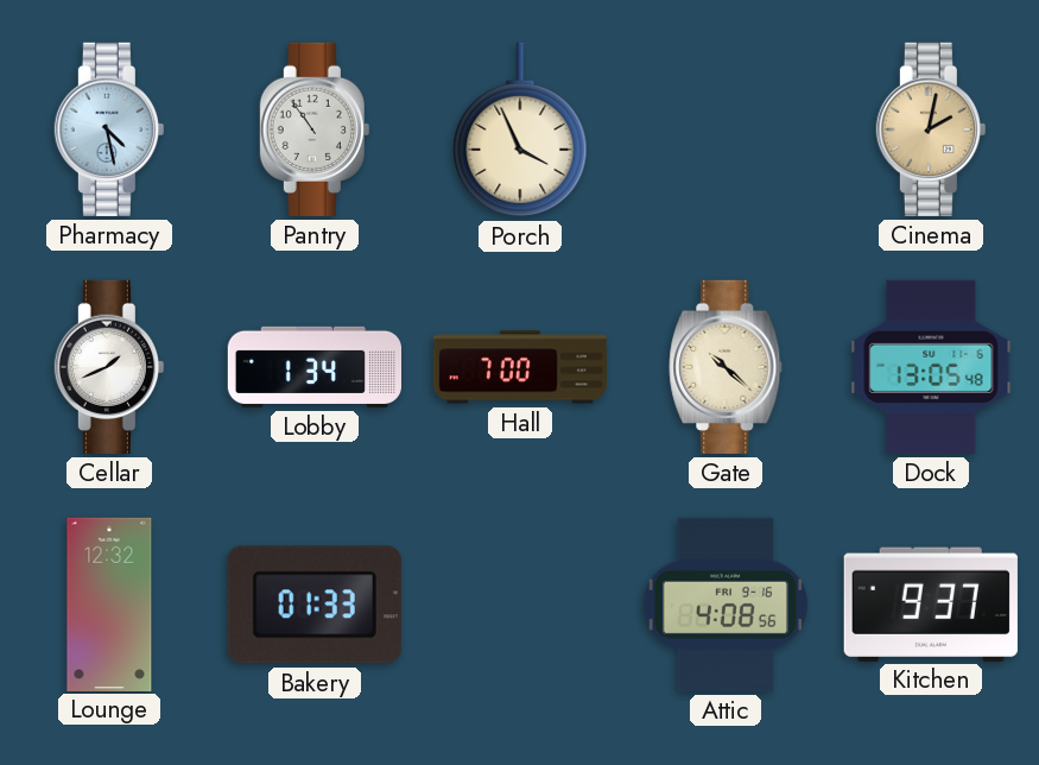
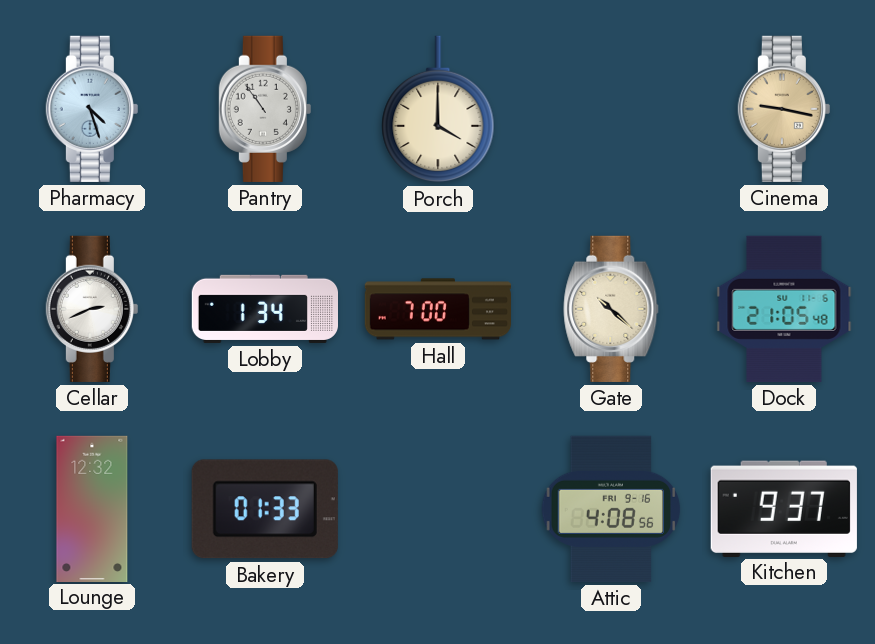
Pharmacy: 4:28 -> 4:27 (92, 109)
Porch: 3:56 -> 4:00 (438, 109)
Cinema: 2:02 -> 9:17 (784, 109)
Cellar: 1:41 -> 2:41 (92, 309)
Dock: 13:05 -> 21:05 (784, 309)
